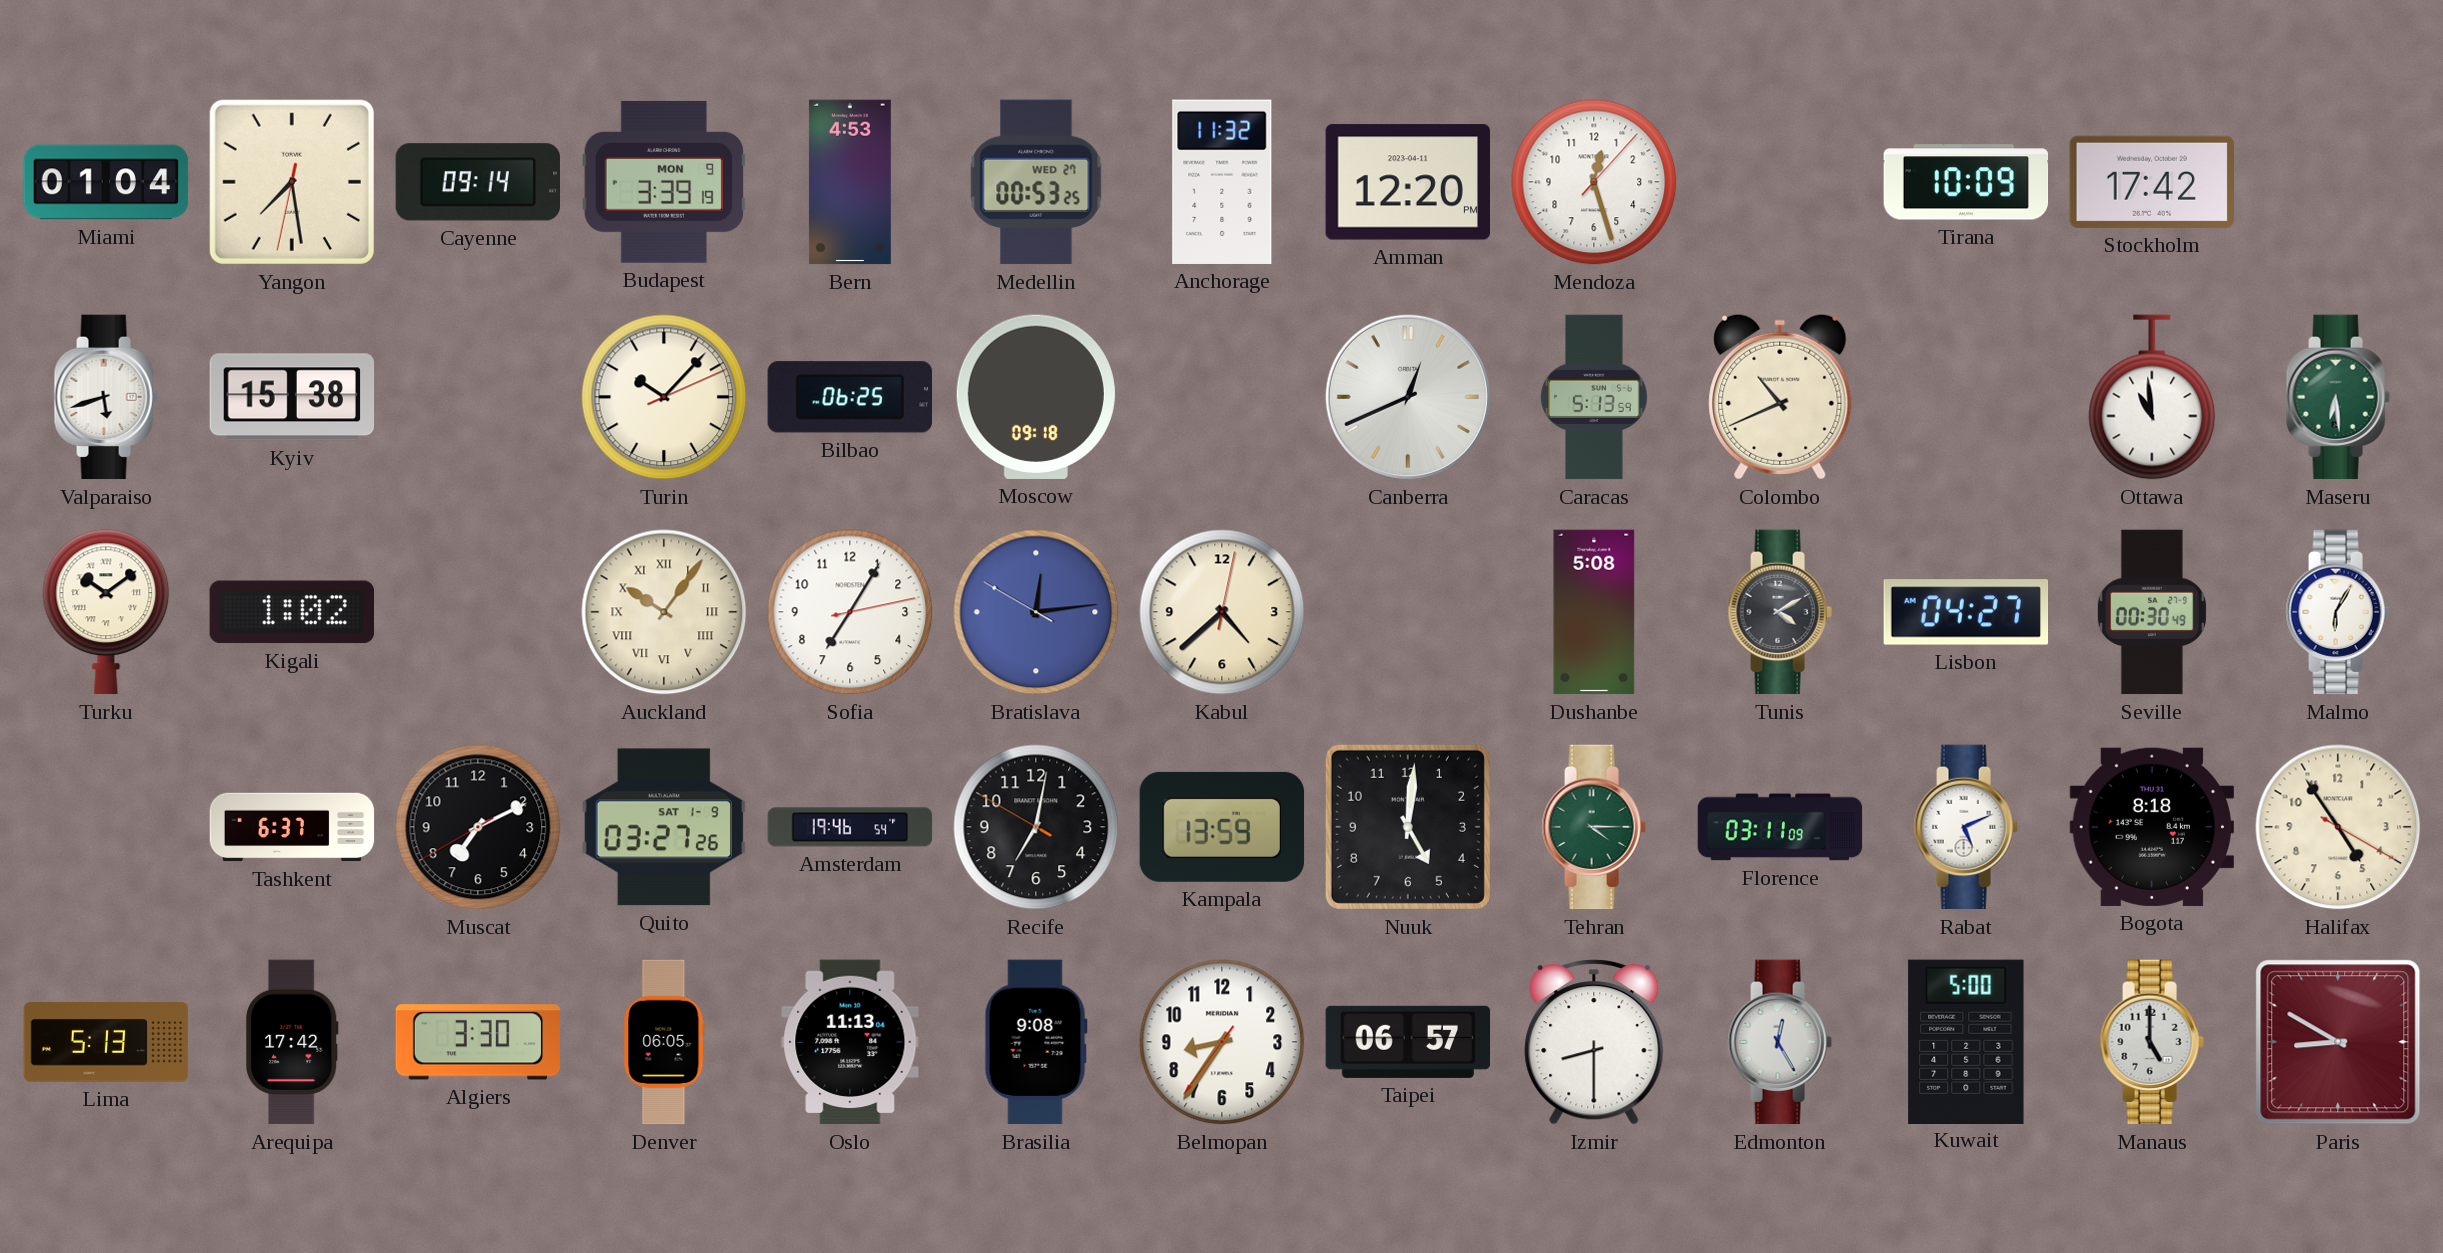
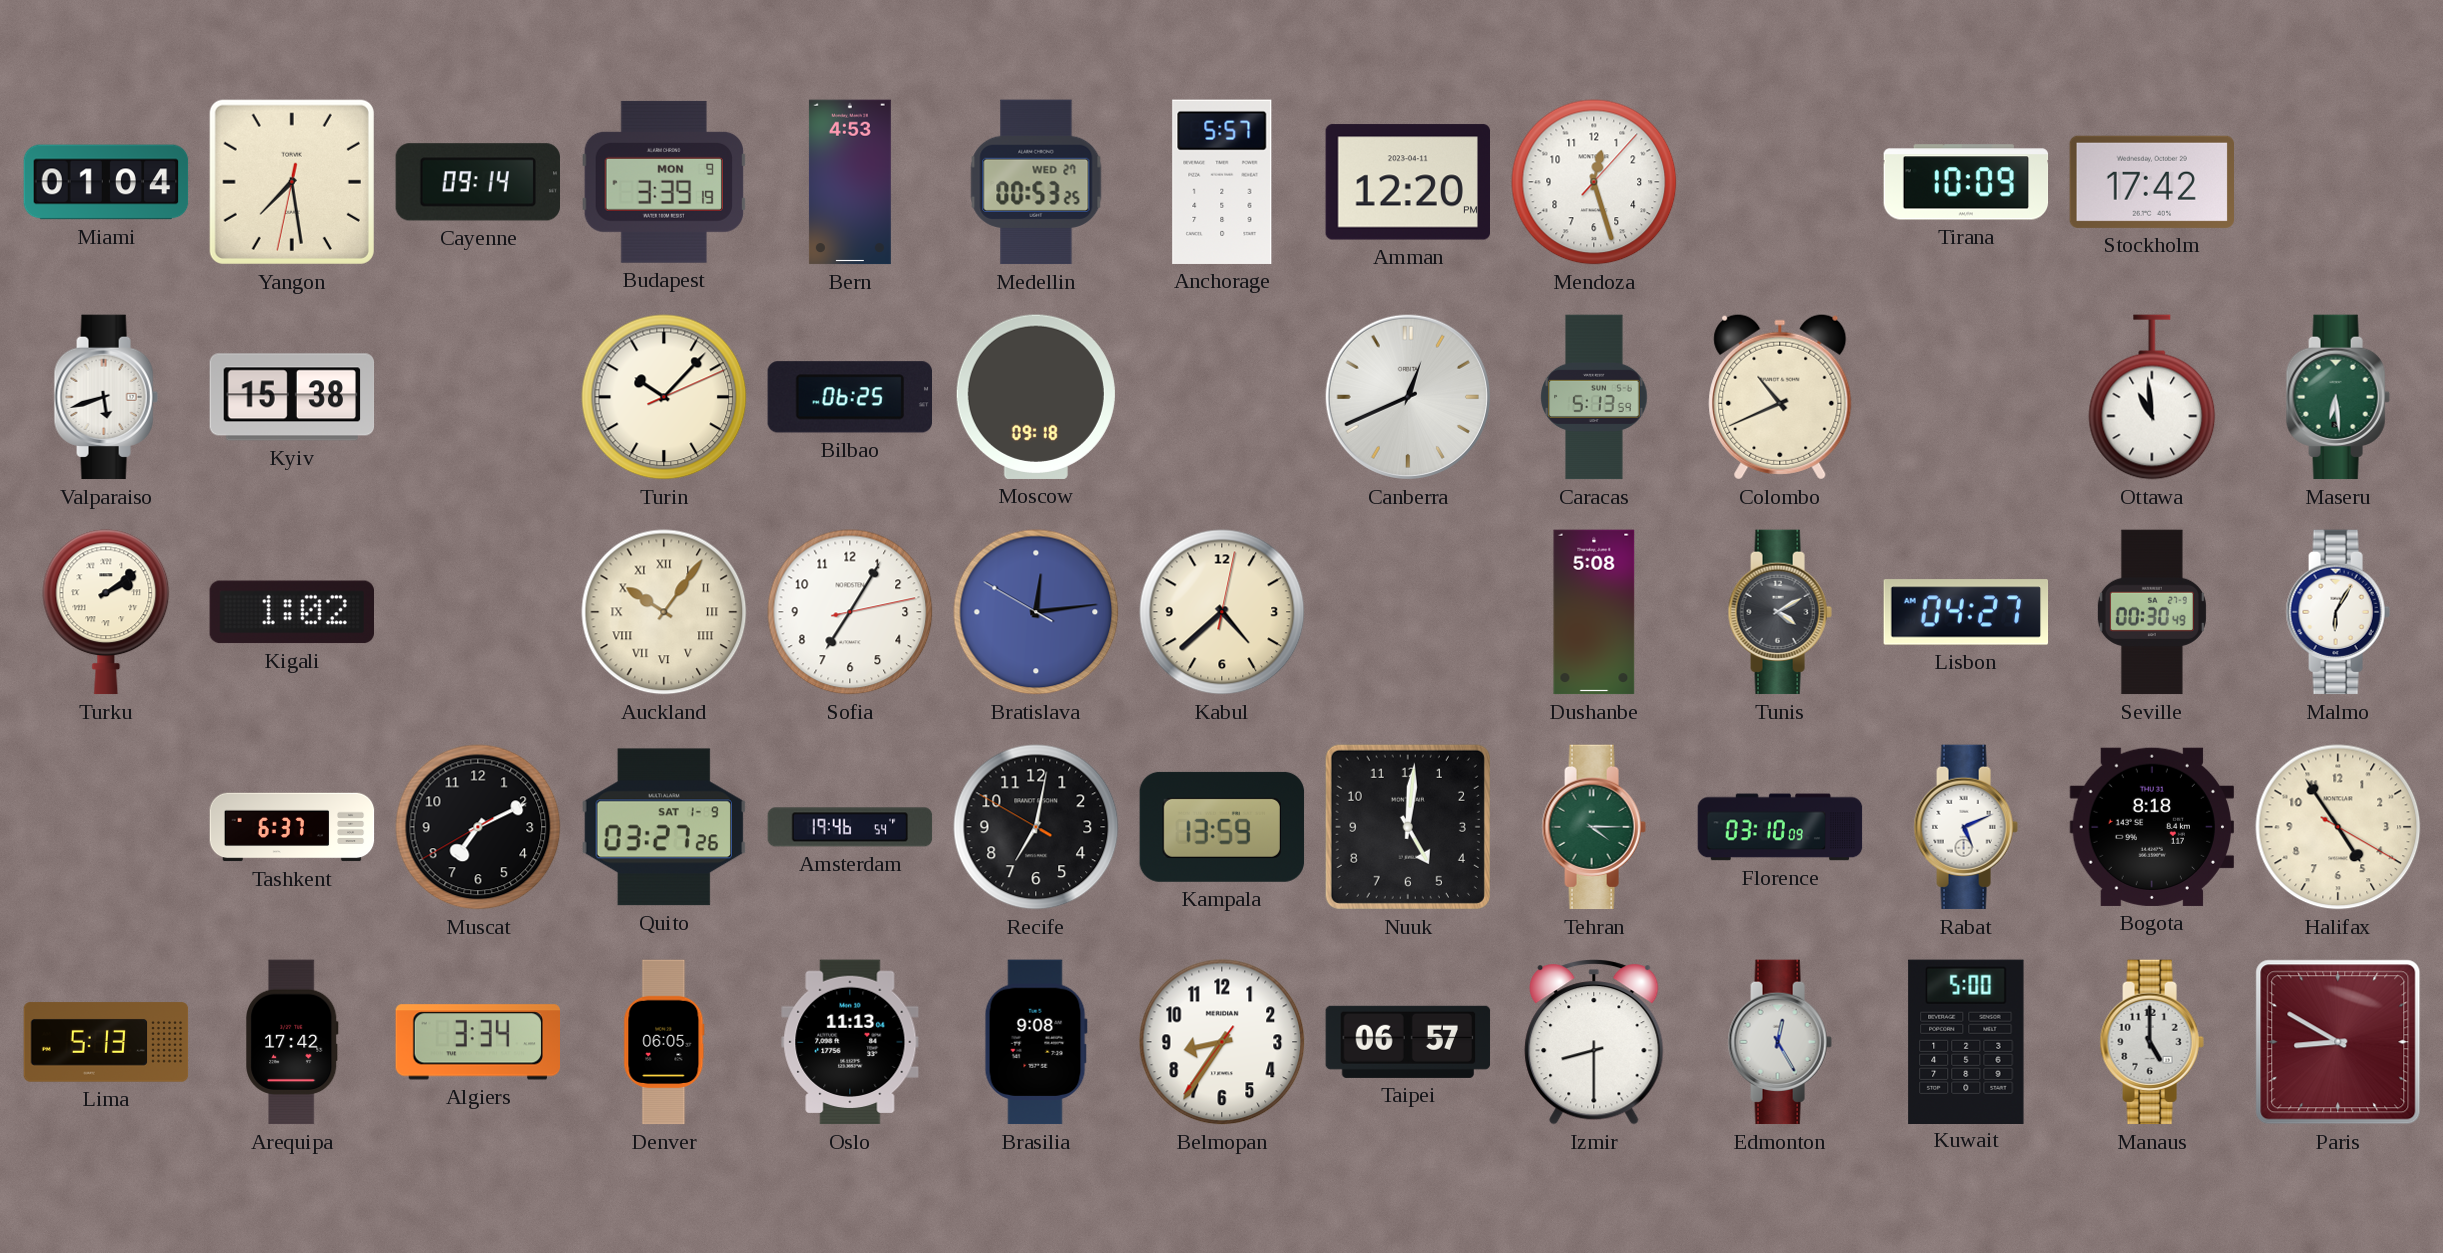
Anchorage: 11:32 -> 5:57 (1222, 182)
Turku: 10:09 -> 2:09 (106, 612)
Florence: 03:11 -> 03:10 (1780, 827)
Algiers: 3:30 -> 3:34 (477, 1042)
